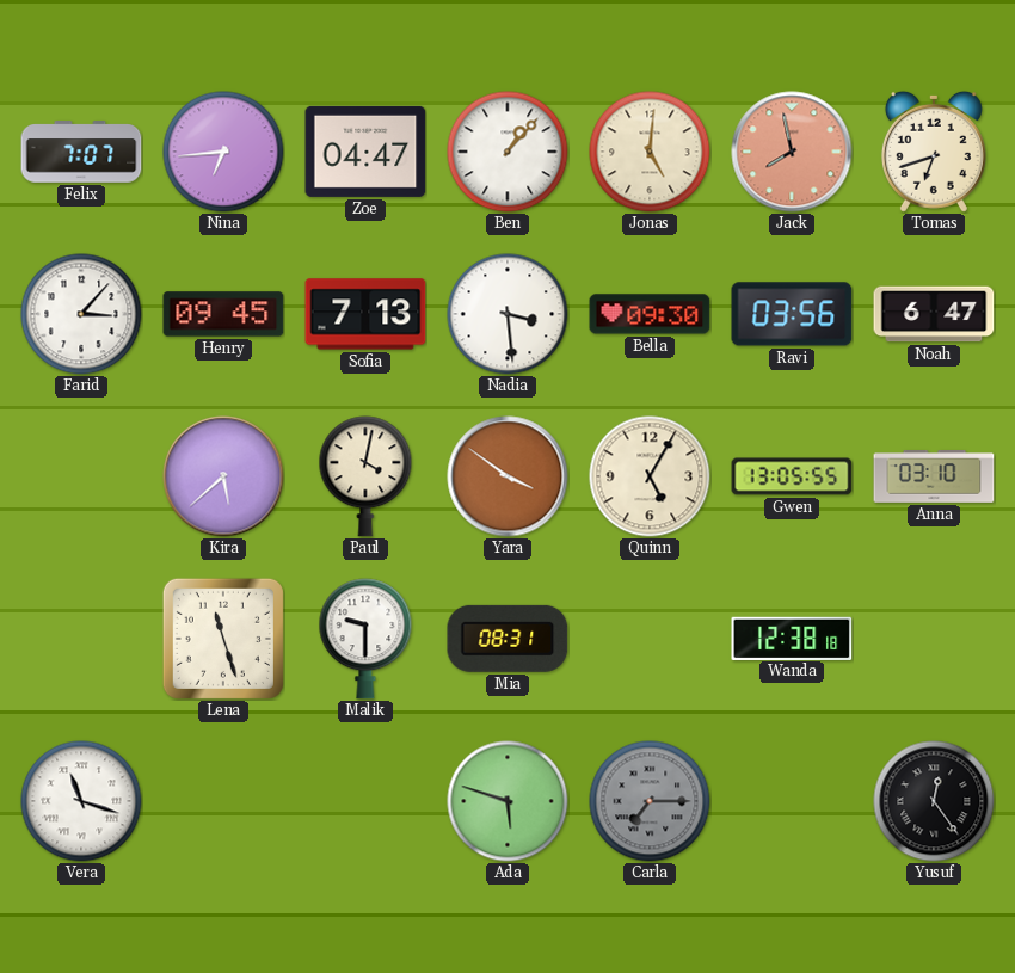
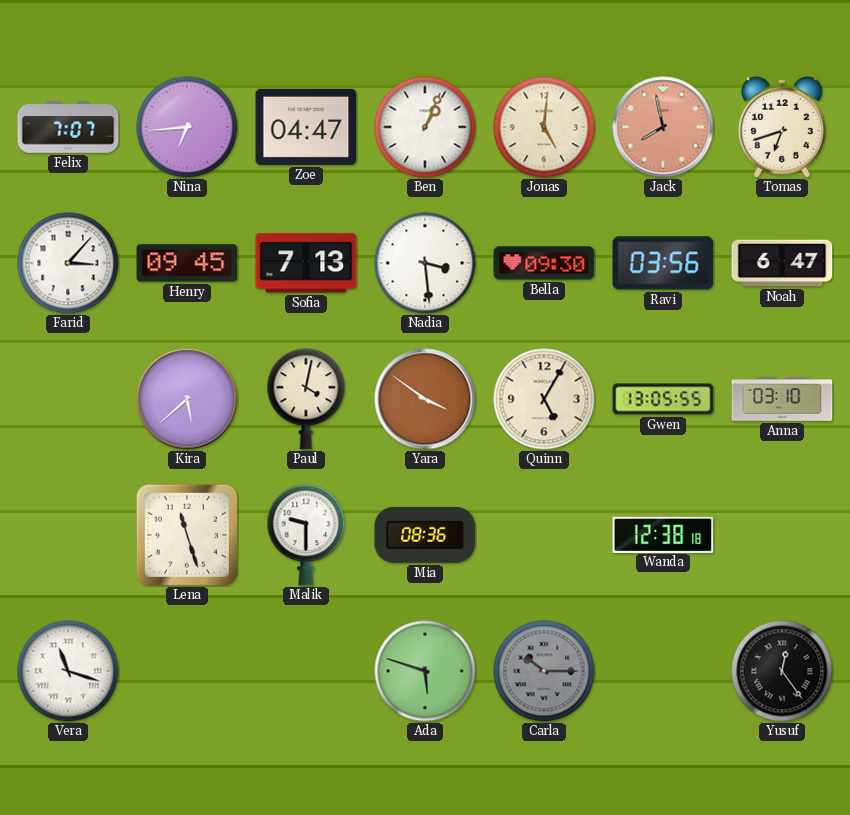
Ben: 1:07 -> 1:04 (425, 127)
Mia: 08:31 -> 08:36 (425, 535)
Carla: 7:15 -> 10:15 (544, 671)
